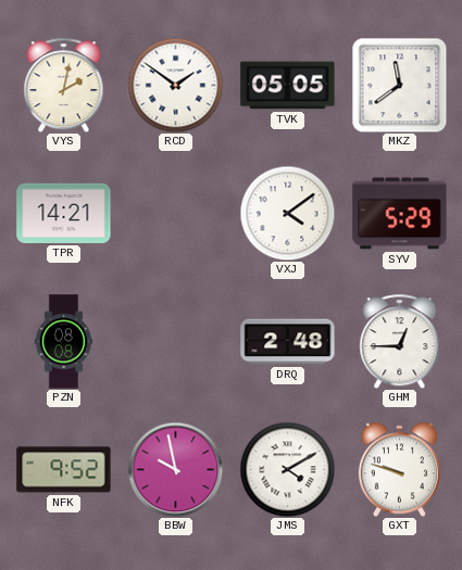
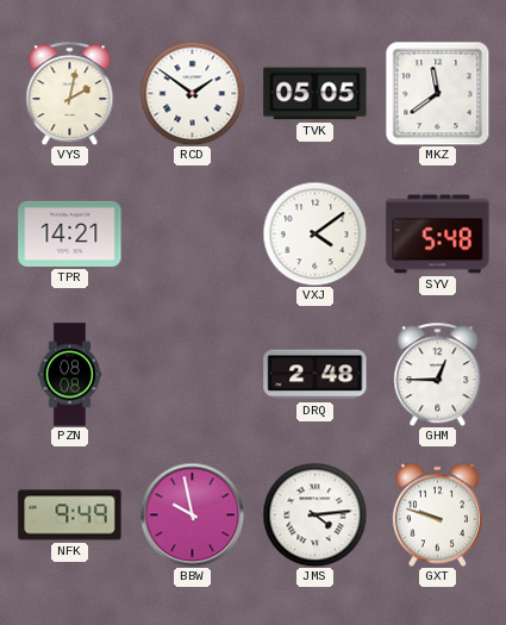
SYV: 5:29 -> 5:48 (438, 235)
NFK: 9:52 -> 9:49 (70, 515)
JMS: 4:10 -> 4:14 (314, 514)
